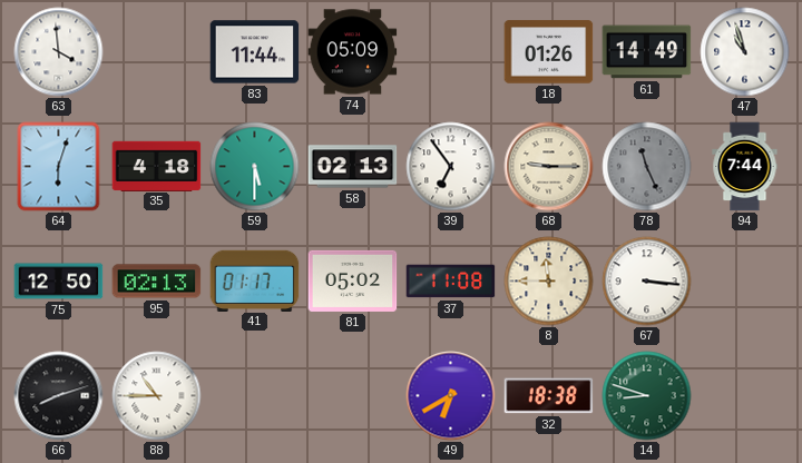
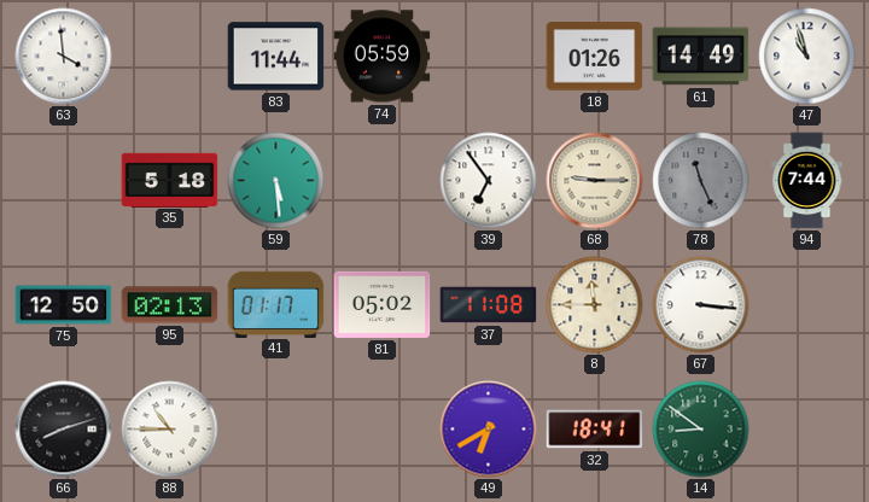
74: 05:09 -> 05:59 (383, 57)
64: 6:03 -> none (59, 167)
35: 4:18 -> 5:18 (170, 180)
59: 5:30 -> 5:29 (276, 181)
58: 02:13 -> none (353, 167)
32: 18:38 -> 18:41 (595, 430)
14: 8:48 -> 8:51 (701, 430)
